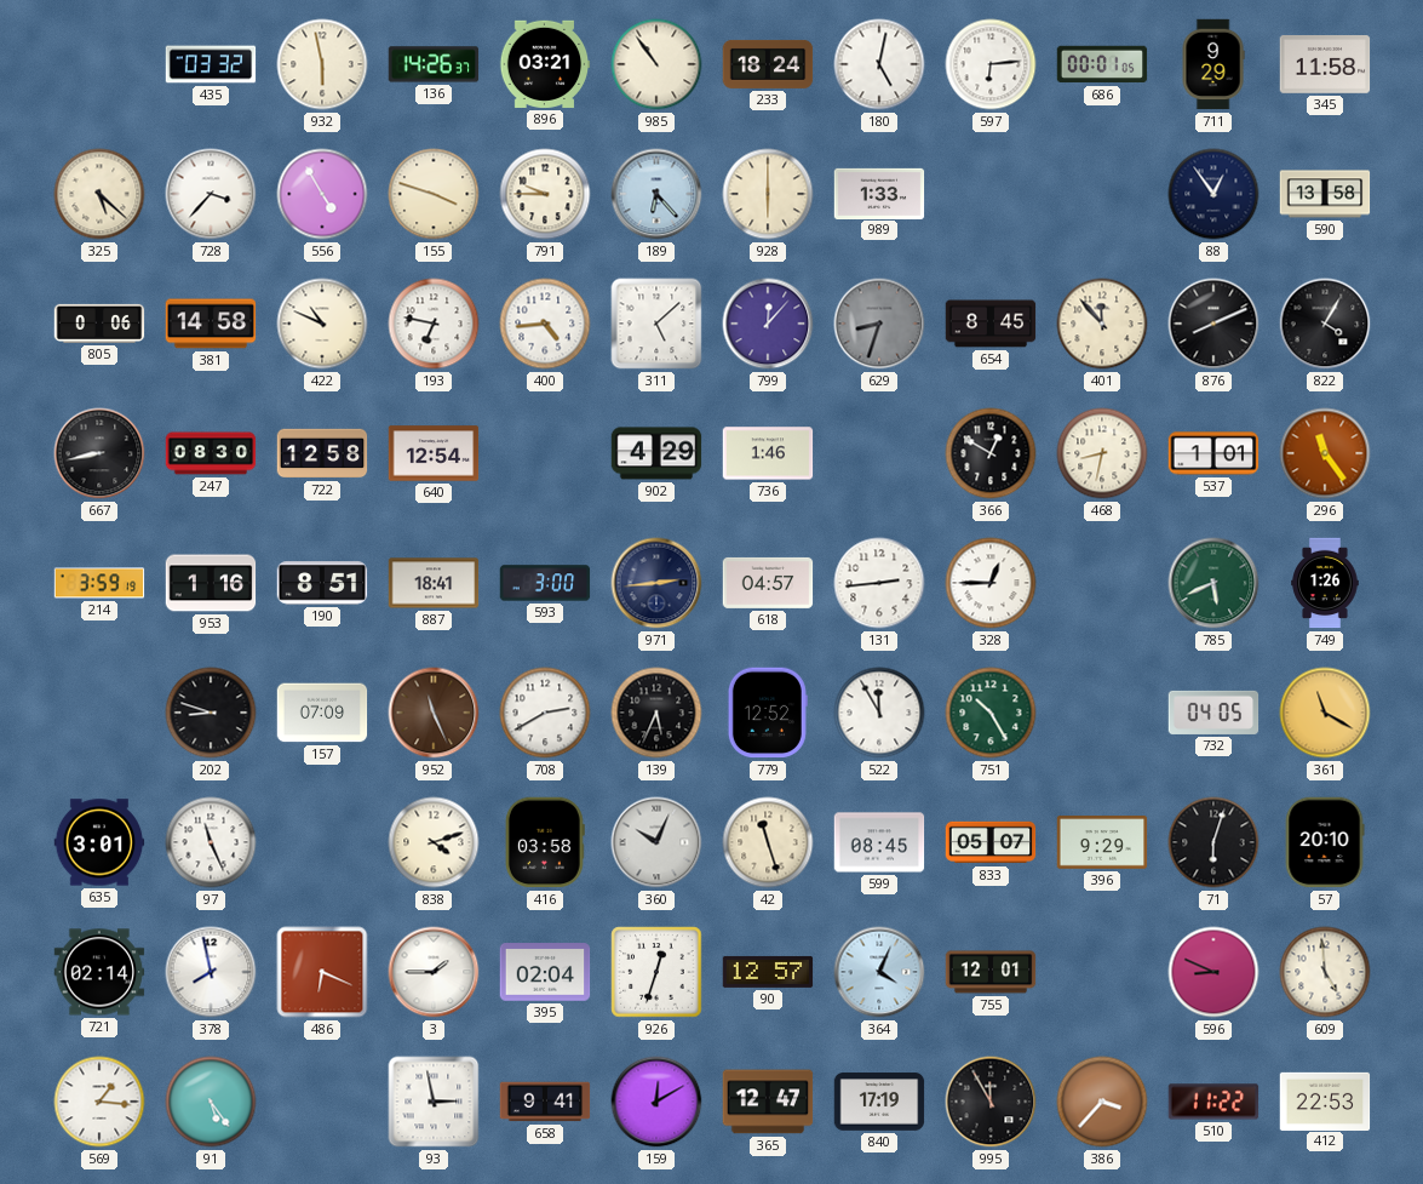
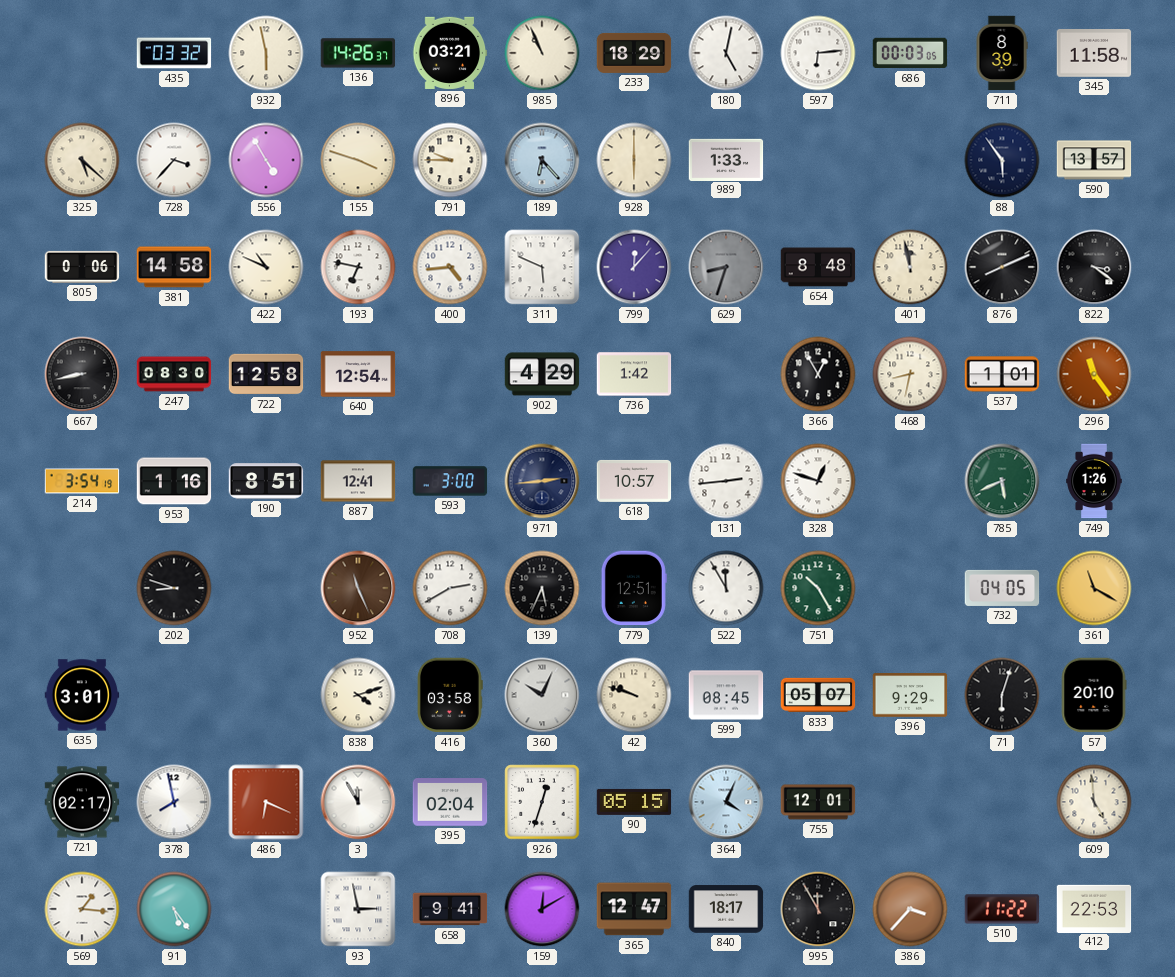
985: 10:54 -> 10:56 (542, 53)
233: 18:24 -> 18:29 (634, 53)
686: 00:01 -> 00:03 (910, 53)
711: 9:29 -> 8:39 (1002, 53)
88: 12:54 -> 5:54 (1002, 160)
590: 13:58 -> 13:57 (1094, 160)
311: 5:08 -> 5:49 (542, 267)
654: 8:45 -> 8:48 (818, 267)
401: 11:53 -> 11:58 (910, 267)
822: 4:05 -> 3:21 (1094, 267)
736: 1:46 -> 1:42 (634, 374)
366: 12:50 -> 12:55 (818, 374)
214: 3:59 -> 3:54 (82, 481)
887: 18:41 -> 12:41 (358, 481)
618: 04:57 -> 10:57 (634, 481)
328: 12:45 -> 12:48 (818, 481)
157: 07:09 -> none (322, 713)
779: 12:52 -> 12:51 (634, 588)
97: 11:26 -> none (211, 842)
42: 11:27 -> 9:48 (634, 695)
721: 02:14 -> 02:17 (82, 802)
3: 1:45 -> 11:55 (358, 802)
90: 12:57 -> 05:15 (634, 802)
596: 8:49 -> none (1213, 972)
840: 17:19 -> 18:17 (726, 909)
